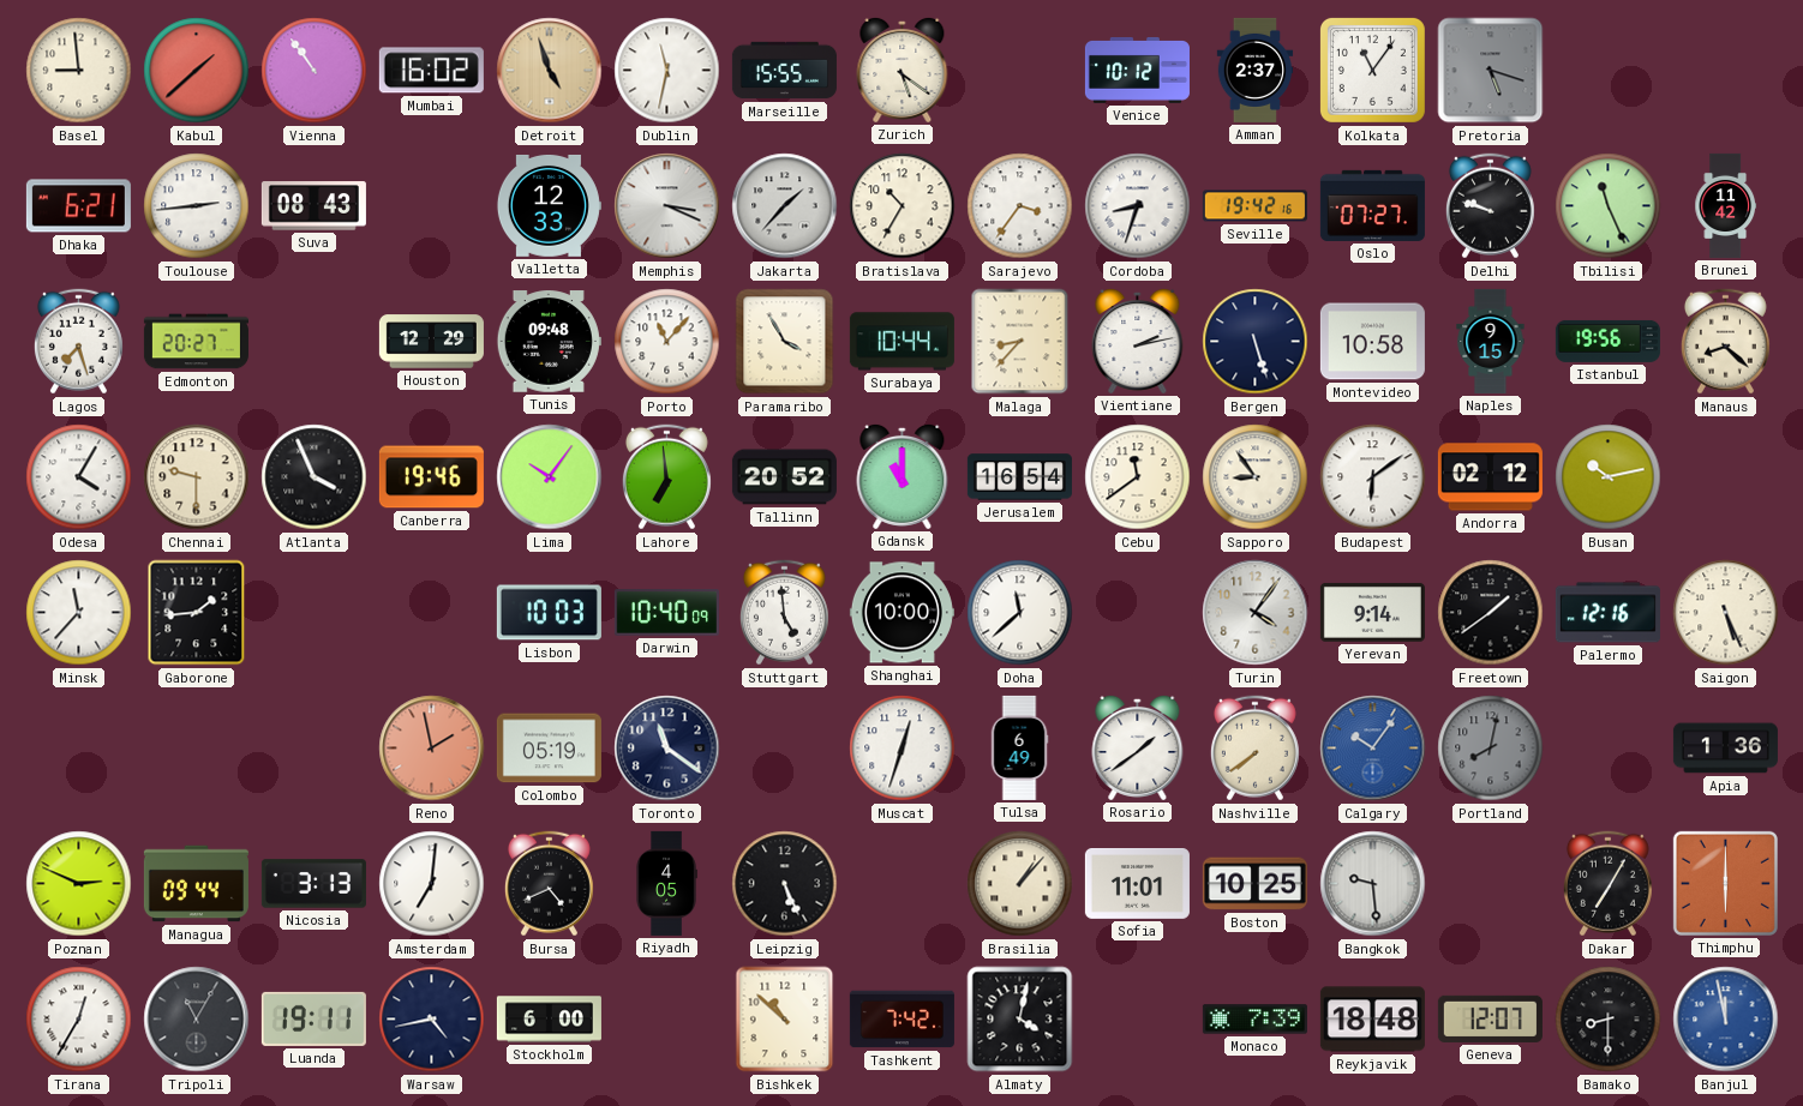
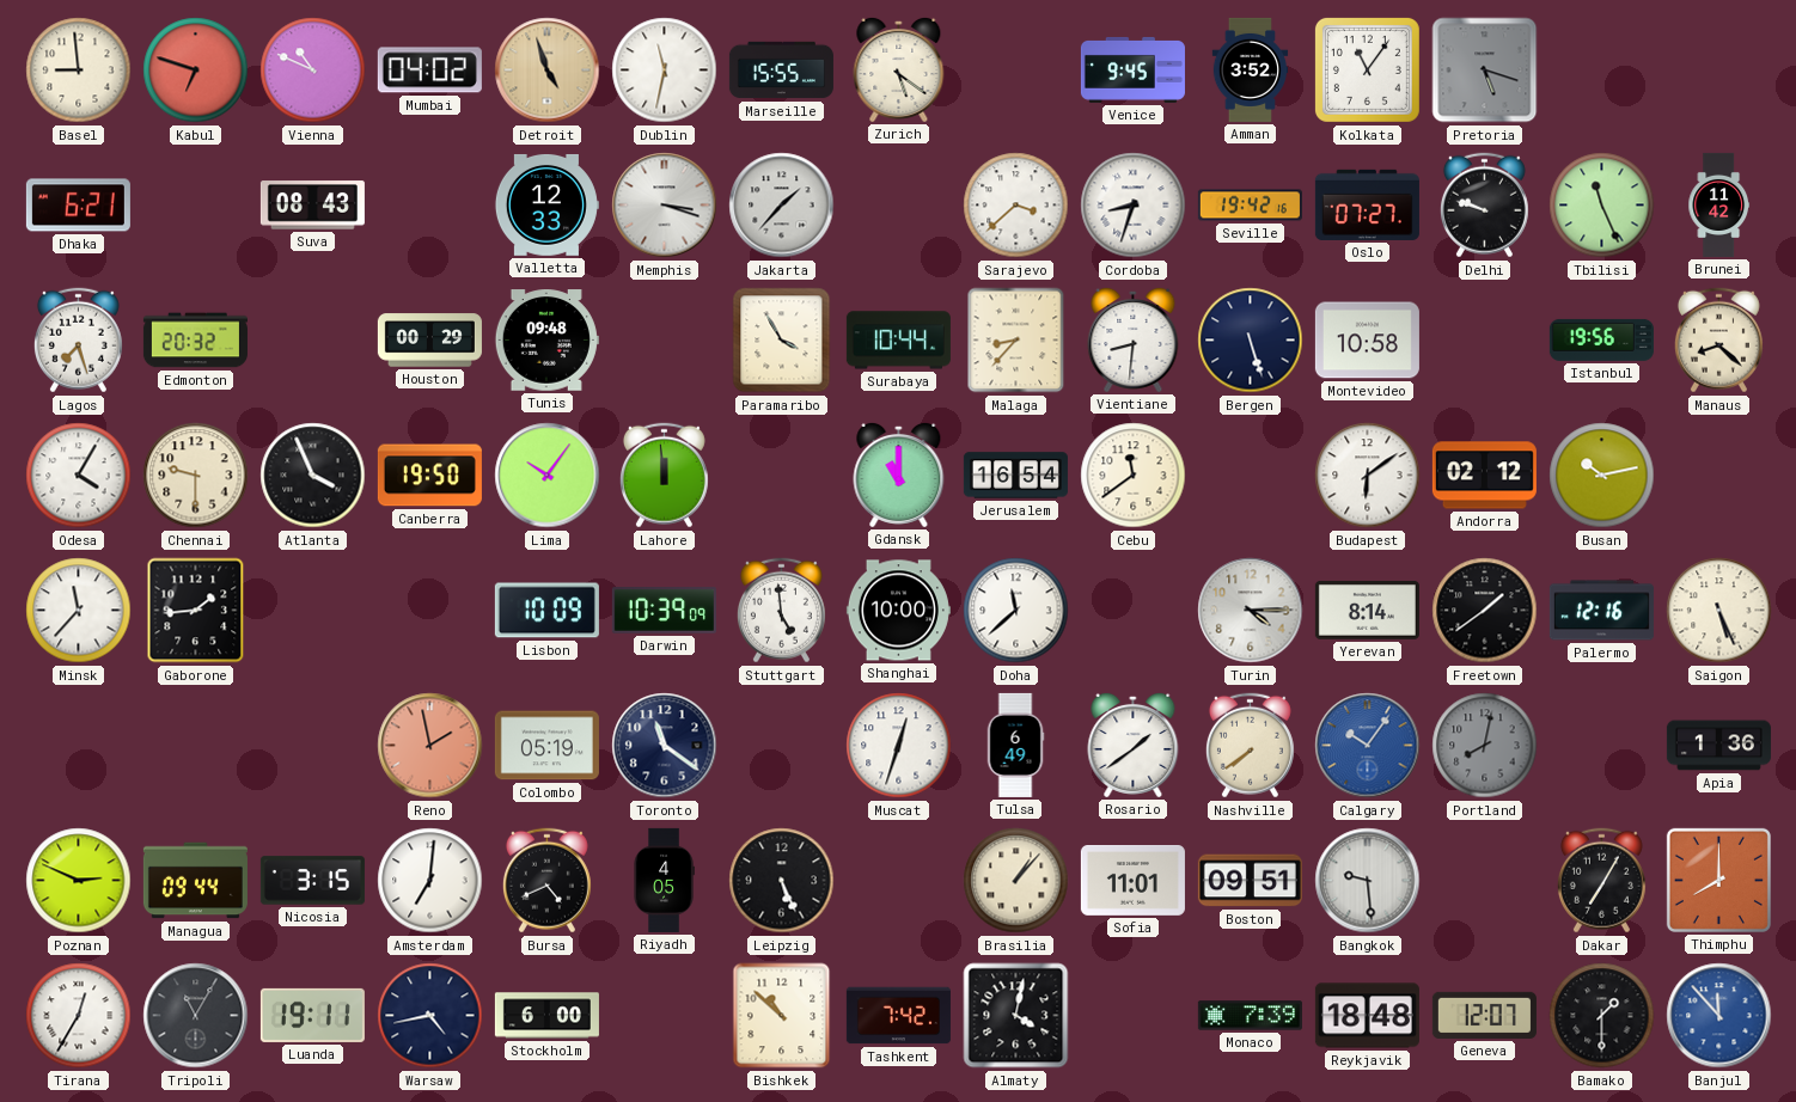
Kabul: 1:38 -> 6:48 (196, 71)
Vienna: 10:54 -> 10:49 (313, 71)
Mumbai: 16:02 -> 04:02 (429, 71)
Venice: 10:12 -> 9:45 (1132, 69)
Amman: 2:37 -> 3:52 (1251, 69)
Toulouse: 2:44 -> none (197, 206)
Memphis: 3:19 -> 3:18 (665, 206)
Bratislava: 10:35 -> none (903, 206)
Sarajevo: 3:36 -> 3:38 (1016, 206)
Edmonton: 20:27 -> 20:32 (195, 341)
Houston: 12:29 -> 00:29 (429, 341)
Porto: 11:07 -> none (667, 342)
Vientiane: 2:13 -> 8:31 (1134, 339)
Naples: 9:15 -> none (1491, 341)
Canberra: 19:46 -> 19:50 (429, 476)
Lahore: 6:59 -> 11:59 (664, 476)
Tallinn: 20:52 -> none (784, 477)
Sapporo: 8:54 -> none (1256, 477)
Lisbon: 10:03 -> 10:09 (546, 611)
Darwin: 10:40 -> 10:39 (664, 611)
Turin: 4:06 -> 4:15 (1251, 611)
Yerevan: 9:14 -> 8:14 (1367, 610)
Nicosia: 3:13 -> 3:15 (312, 881)
Boston: 10:25 -> 09:51 (1250, 881)
Thimphu: 6:00 -> 8:00 (1718, 880)
Bamako: 8:30 -> 1:30 (1602, 1016)
Banjul: 11:58 -> 11:53 (1719, 1016)
